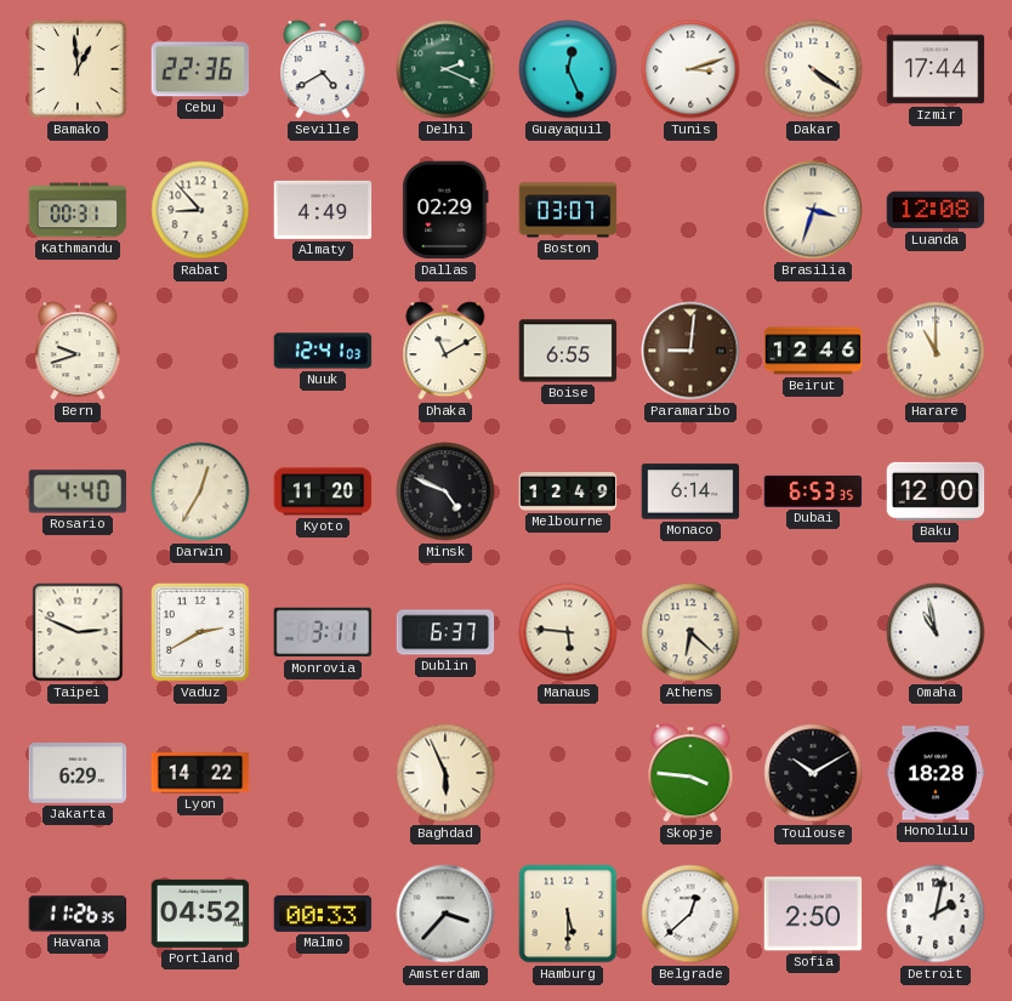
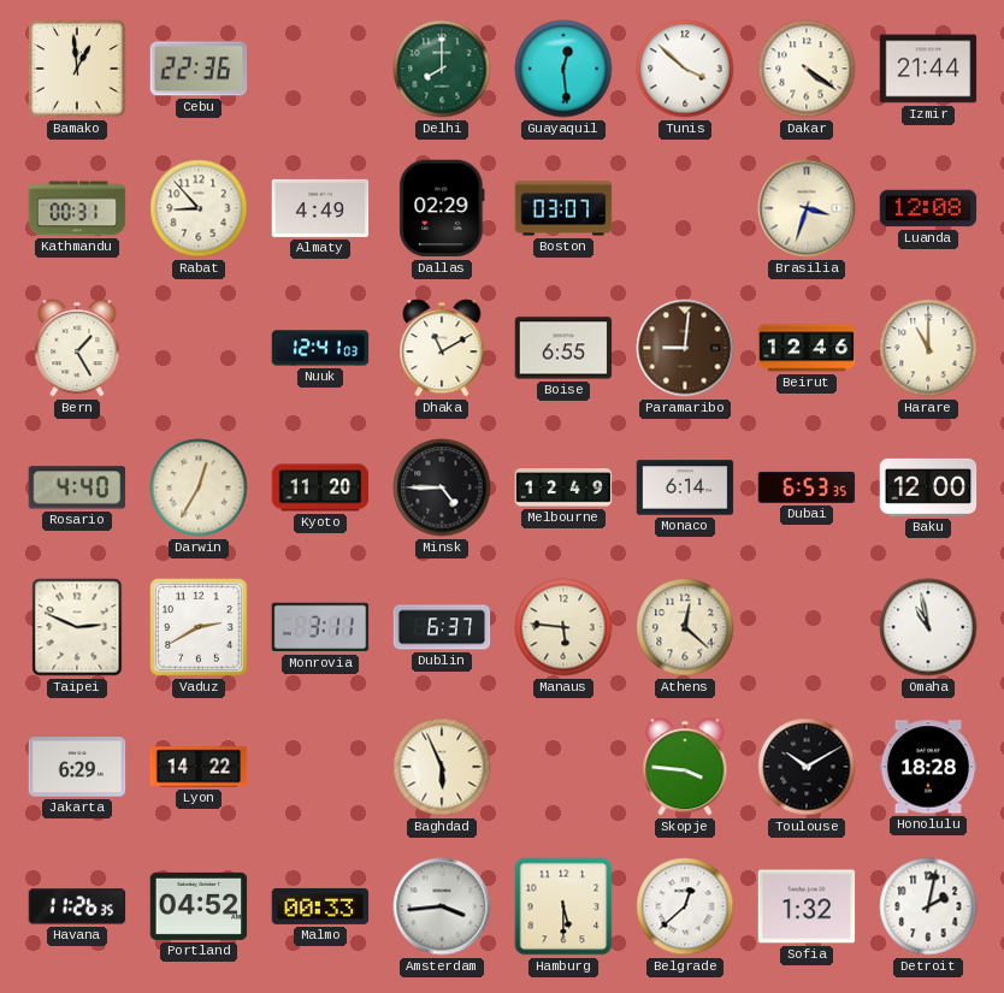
Seville: 4:40 -> none (323, 69)
Delhi: 2:19 -> 8:00 (442, 69)
Guayaquil: 12:26 -> 12:29 (563, 69)
Tunis: 3:12 -> 3:52 (685, 69)
Izmir: 17:44 -> 21:44 (928, 69)
Bern: 9:42 -> 1:25 (77, 348)
Minsk: 4:49 -> 4:45 (442, 487)
Athens: 6:22 -> 12:22 (685, 627)
Amsterdam: 3:37 -> 3:44 (442, 906)
Sofia: 2:50 -> 1:32 (807, 906)
